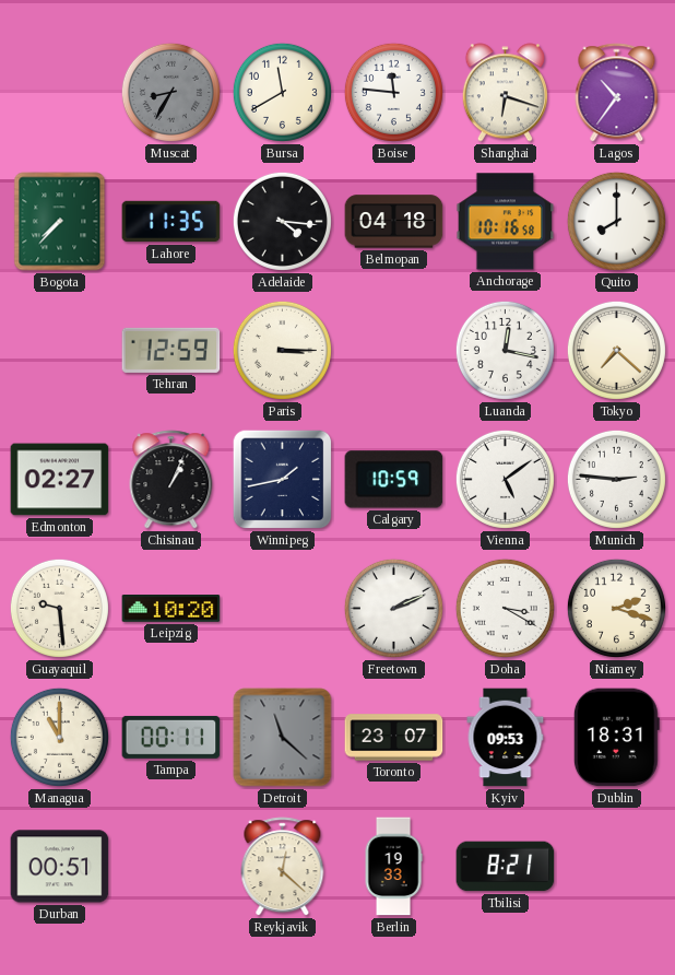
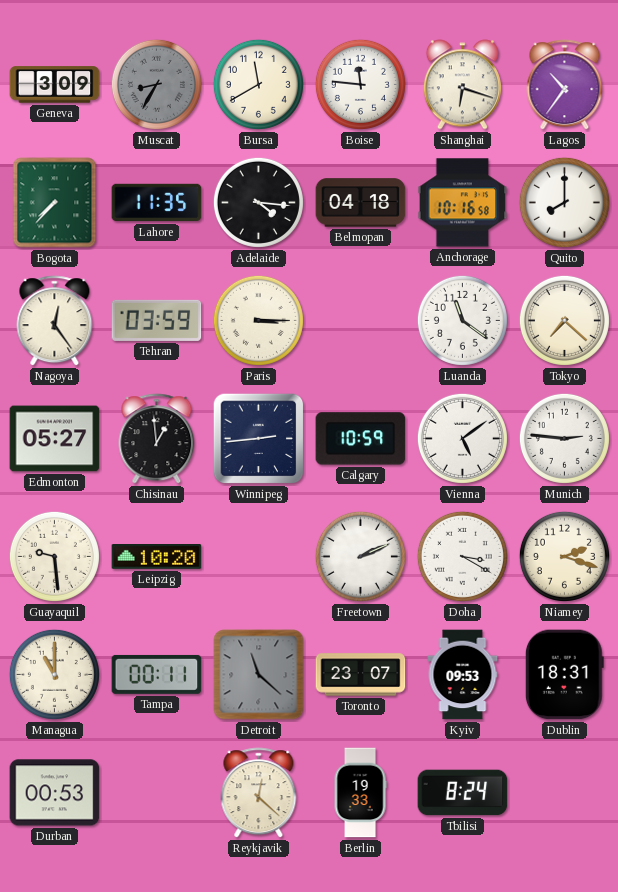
Geneva: none -> 3:09 (55, 85)
Nagoya: none -> 12:24 (55, 321)
Tehran: 12:59 -> 03:59 (157, 320)
Luanda: 12:17 -> 11:21 (462, 320)
Edmonton: 02:27 -> 05:27 (55, 439)
Chisinau: 1:04 -> 12:59 (157, 439)
Winnipeg: 1:43 -> 2:44 (259, 439)
Durban: 00:51 -> 00:53 (55, 793)
Tbilisi: 8:21 -> 8:24 (463, 793)
